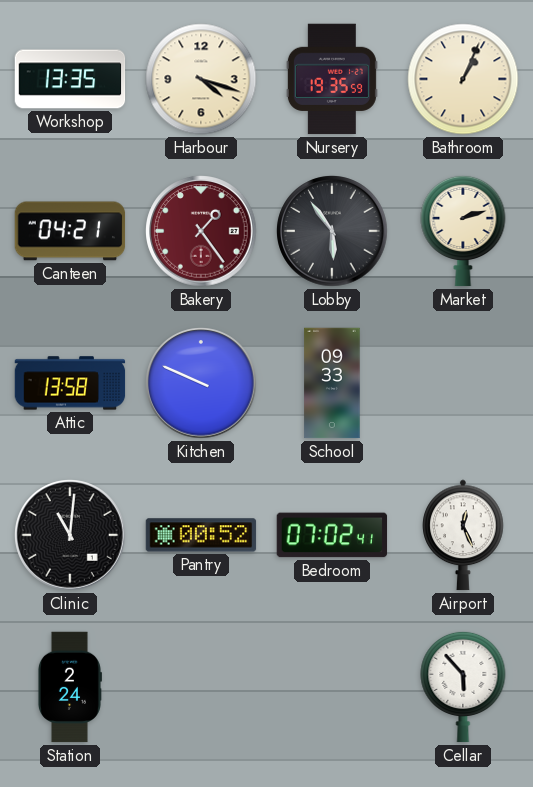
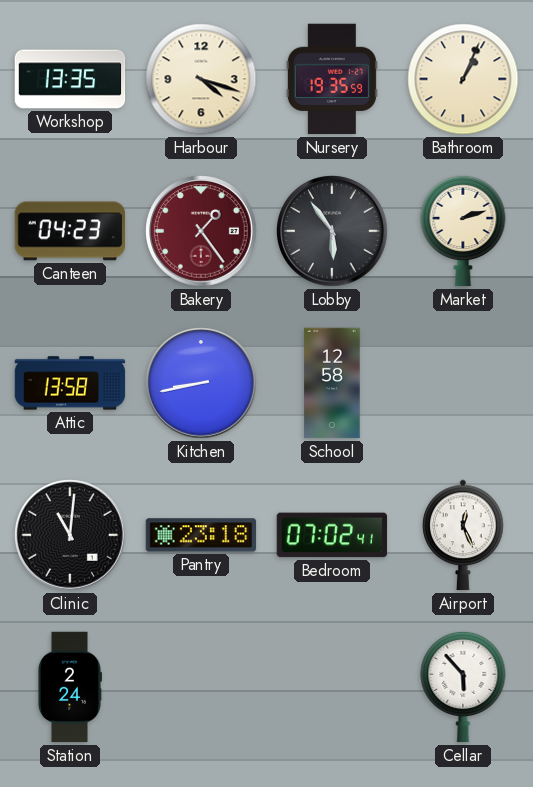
Canteen: 04:21 -> 04:23 (70, 231)
Kitchen: 9:49 -> 8:43 (201, 383)
School: 09:33 -> 12:58 (332, 383)
Pantry: 00:52 -> 23:18 (201, 535)
